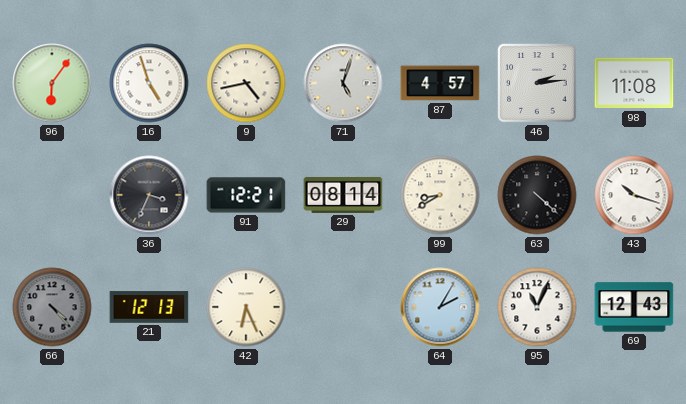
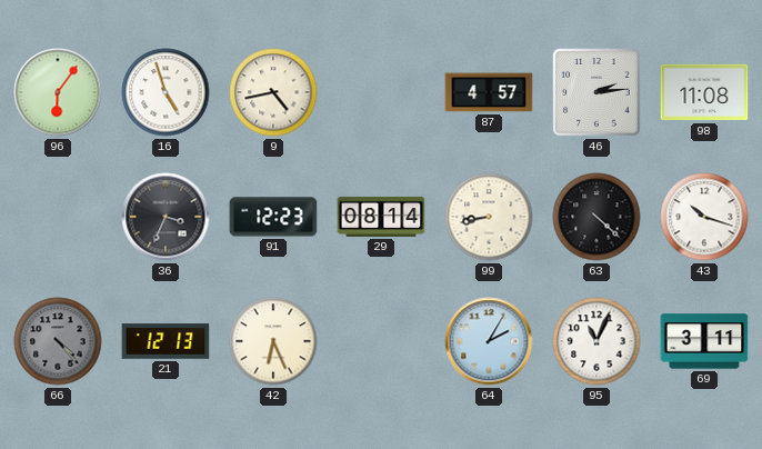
71: 5:03 -> none (343, 83)
91: 12:21 -> 12:23 (273, 217)
99: 8:40 -> 8:43 (489, 217)
69: 12:43 -> 3:11 (704, 341)
